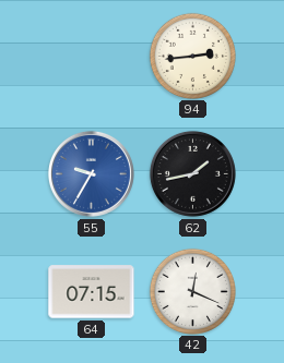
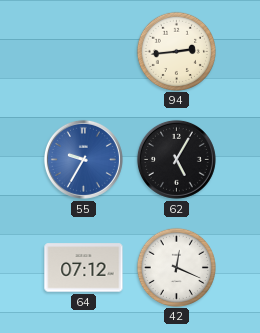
62: 1:43 -> 5:05 (176, 159)
64: 07:15 -> 07:12 (84, 268)
